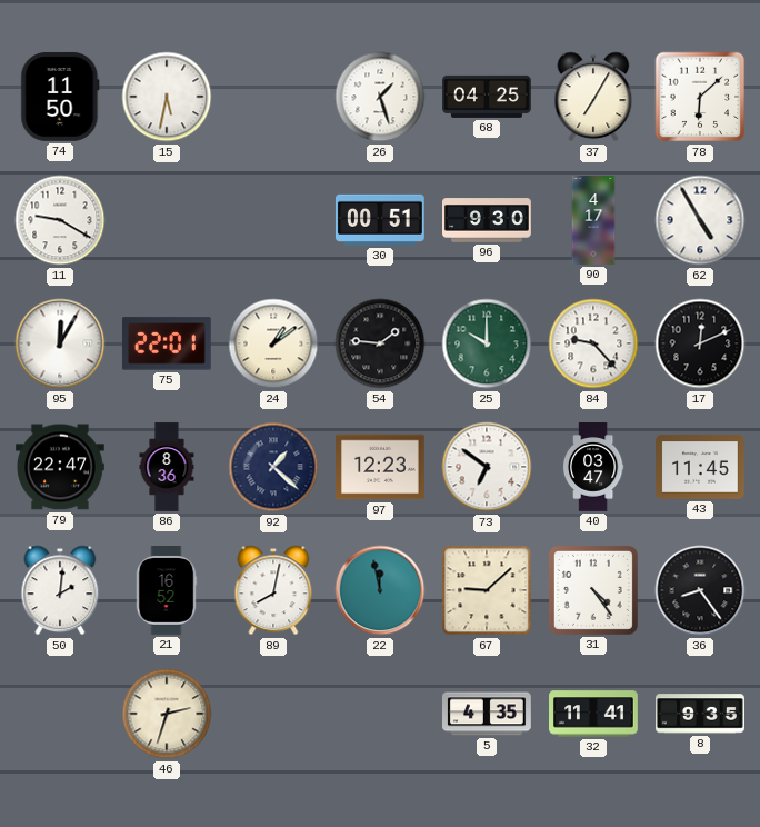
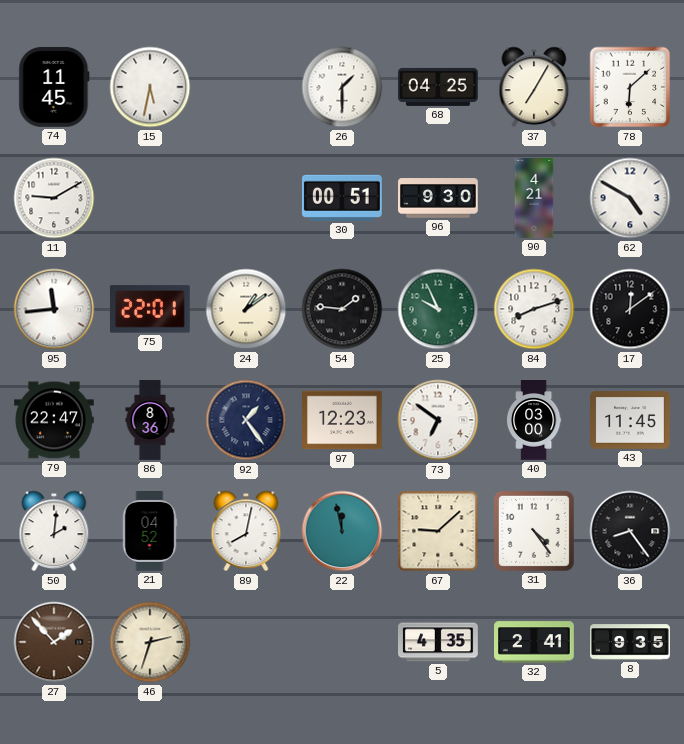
74: 11:50 -> 11:45 (54, 87)
26: 1:27 -> 1:30 (342, 87)
11: 9:20 -> 9:10 (54, 198)
90: 4:17 -> 4:21 (534, 198)
62: 4:55 -> 4:50 (630, 198)
95: 12:05 -> 11:44 (54, 309)
25: 10:00 -> 9:56 (438, 309)
84: 9:23 -> 8:12 (534, 309)
17: 12:11 -> 12:09 (630, 309)
92: 1:22 -> 1:24 (246, 420)
40: 03:47 -> 03:00 (534, 421)
21: 16:52 -> 04:52 (150, 532)
27: none -> 1:53 (54, 642)
32: 11:41 -> 2:41 (535, 642)
